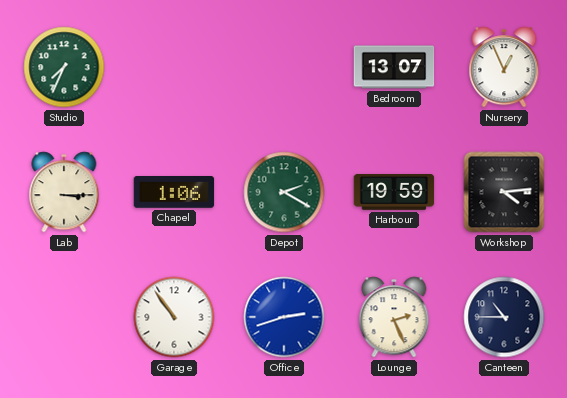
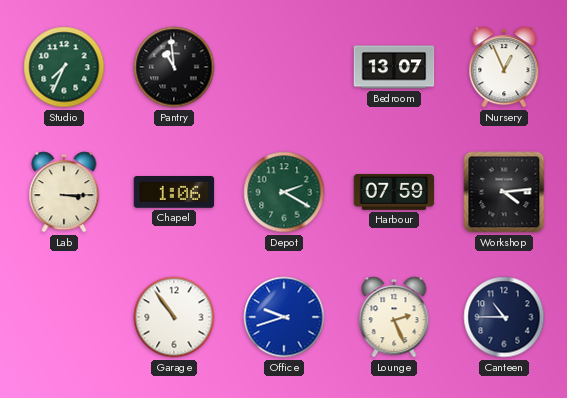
Pantry: none -> 10:59 (174, 67)
Harbour: 19:59 -> 07:59 (394, 193)
Office: 2:42 -> 9:42 (284, 317)
